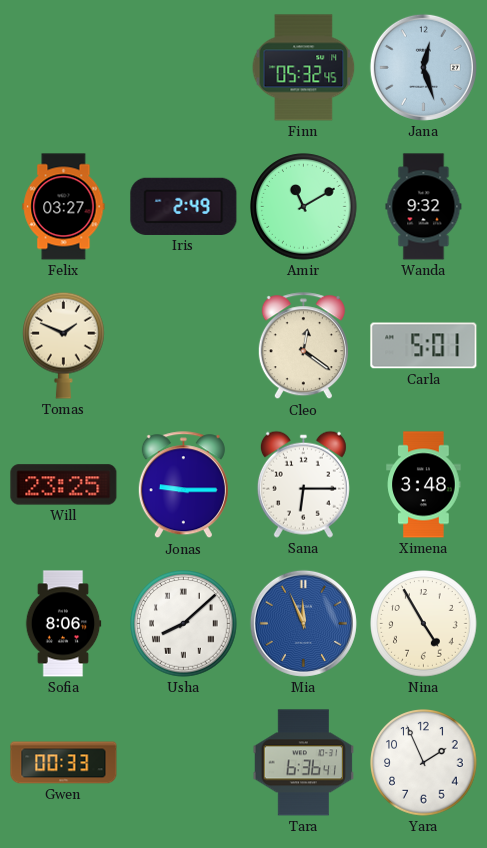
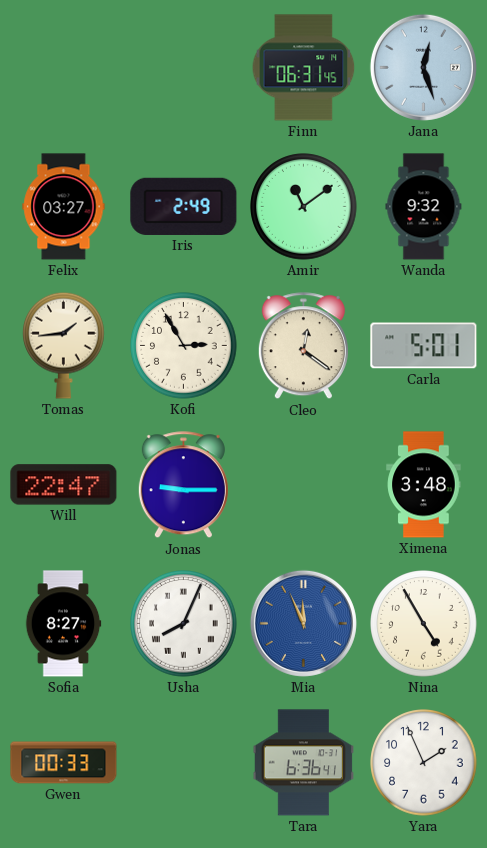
Finn: 05:32 -> 06:31 (304, 68)
Amir: 11:10 -> 11:09 (304, 207)
Tomas: 1:49 -> 1:44 (64, 345)
Kofi: none -> 2:55 (184, 346)
Will: 23:25 -> 22:47 (64, 485)
Sana: 6:15 -> none (303, 484)
Sofia: 8:06 -> 8:27 (63, 624)
Usha: 8:08 -> 8:04 (184, 624)
